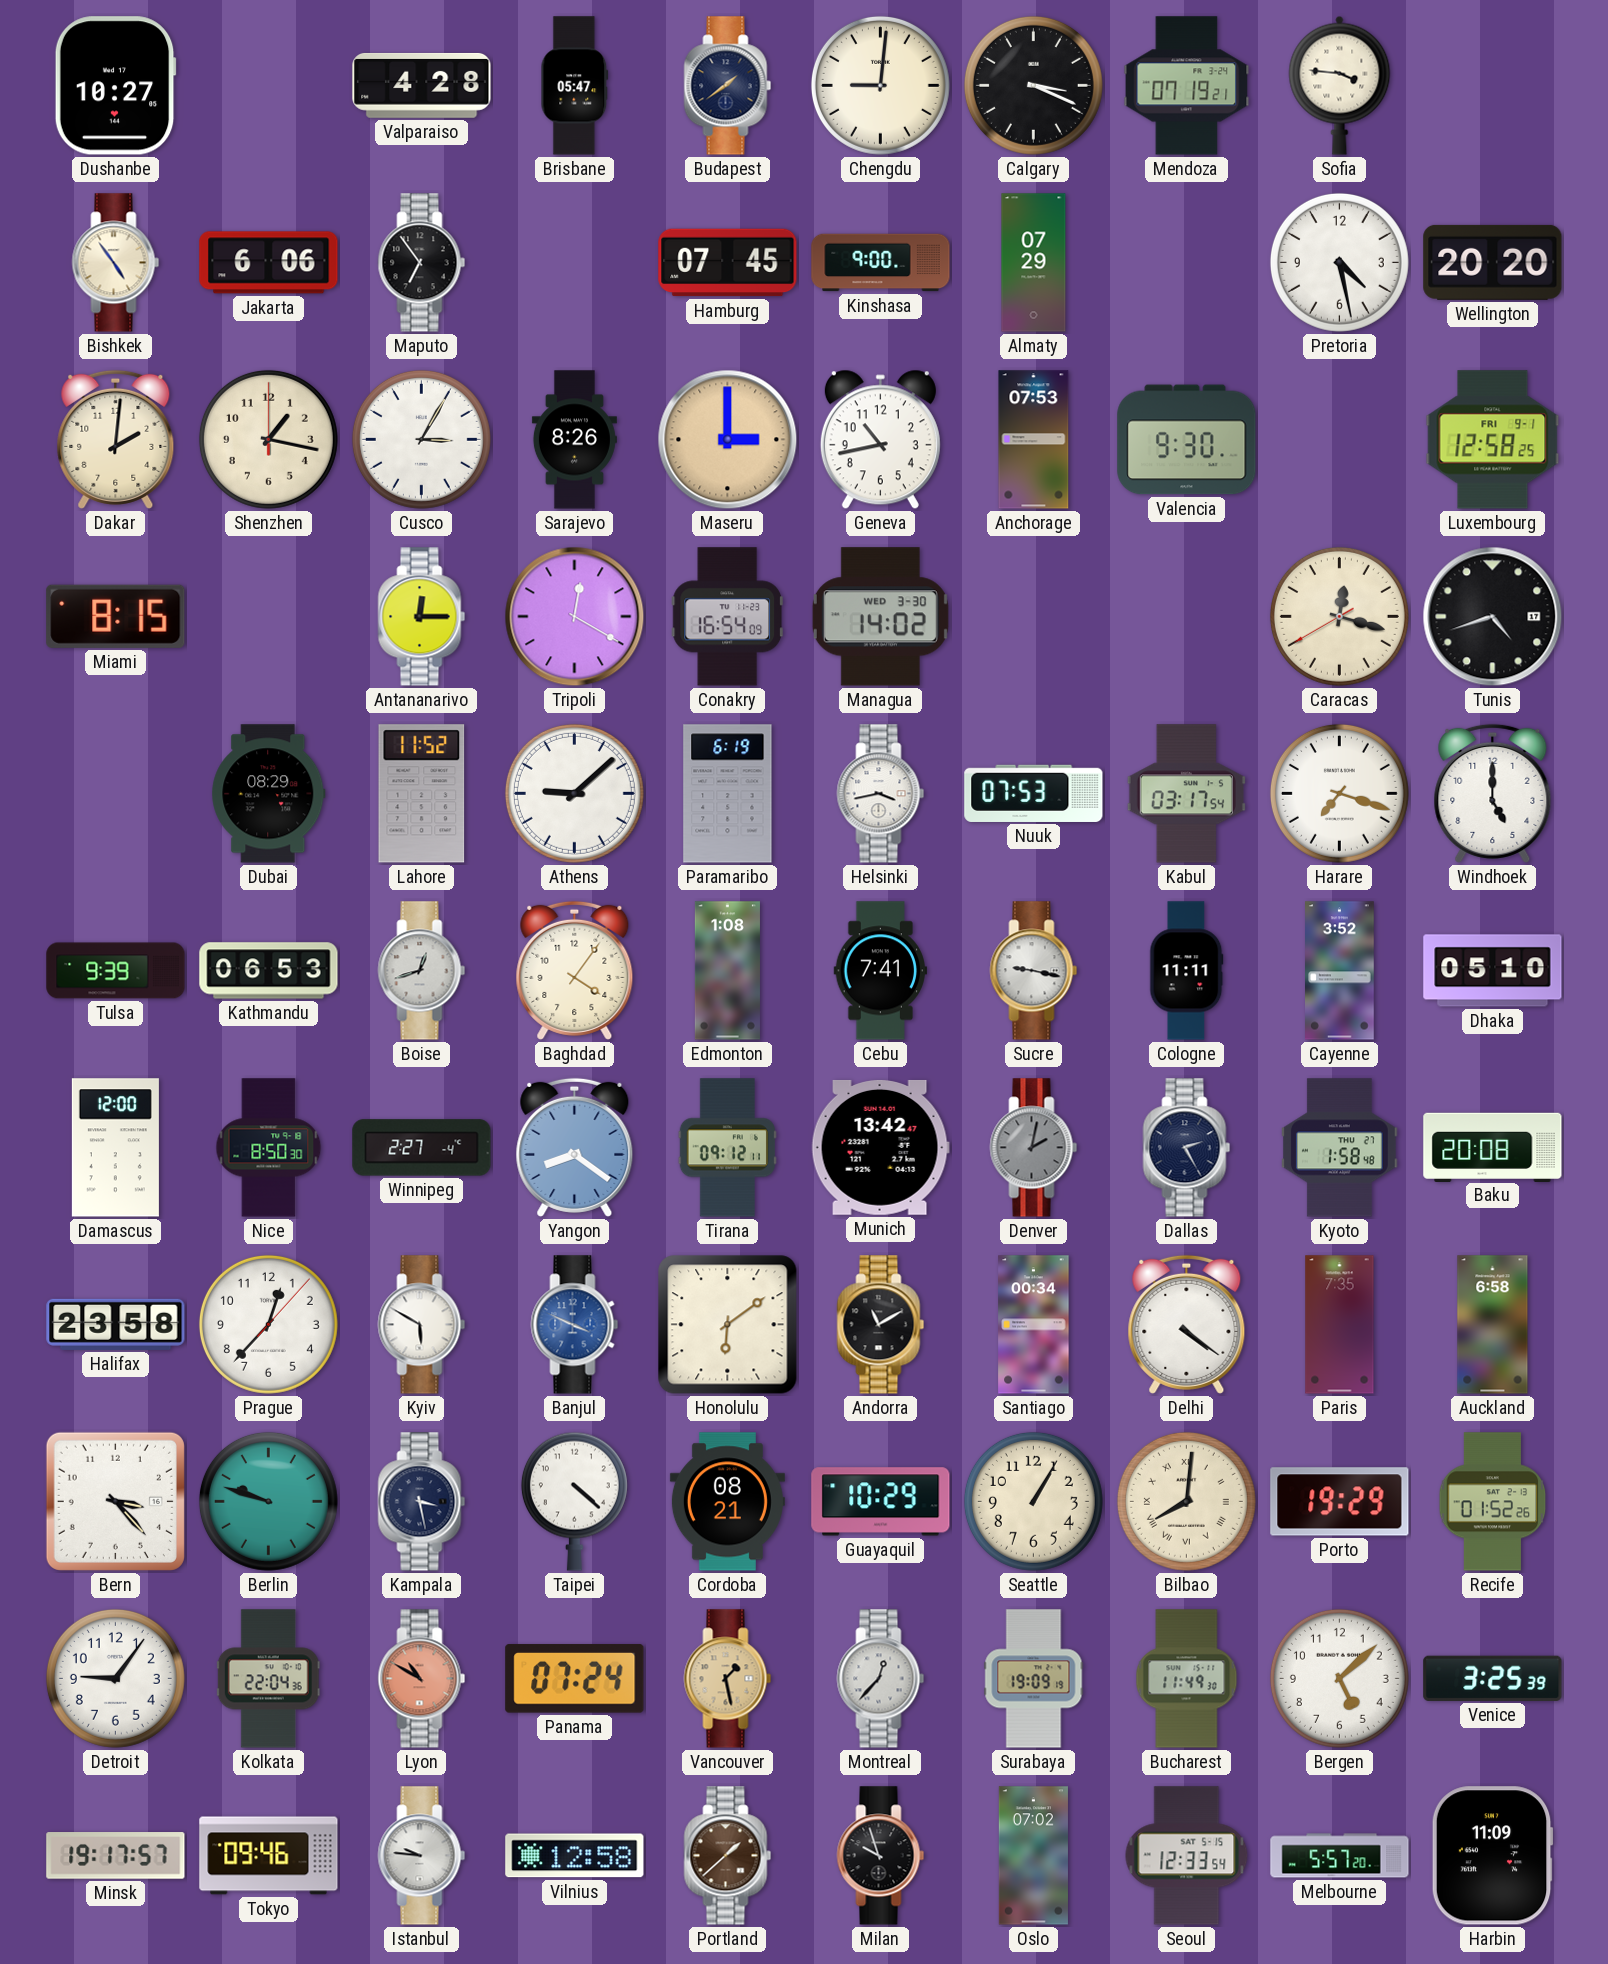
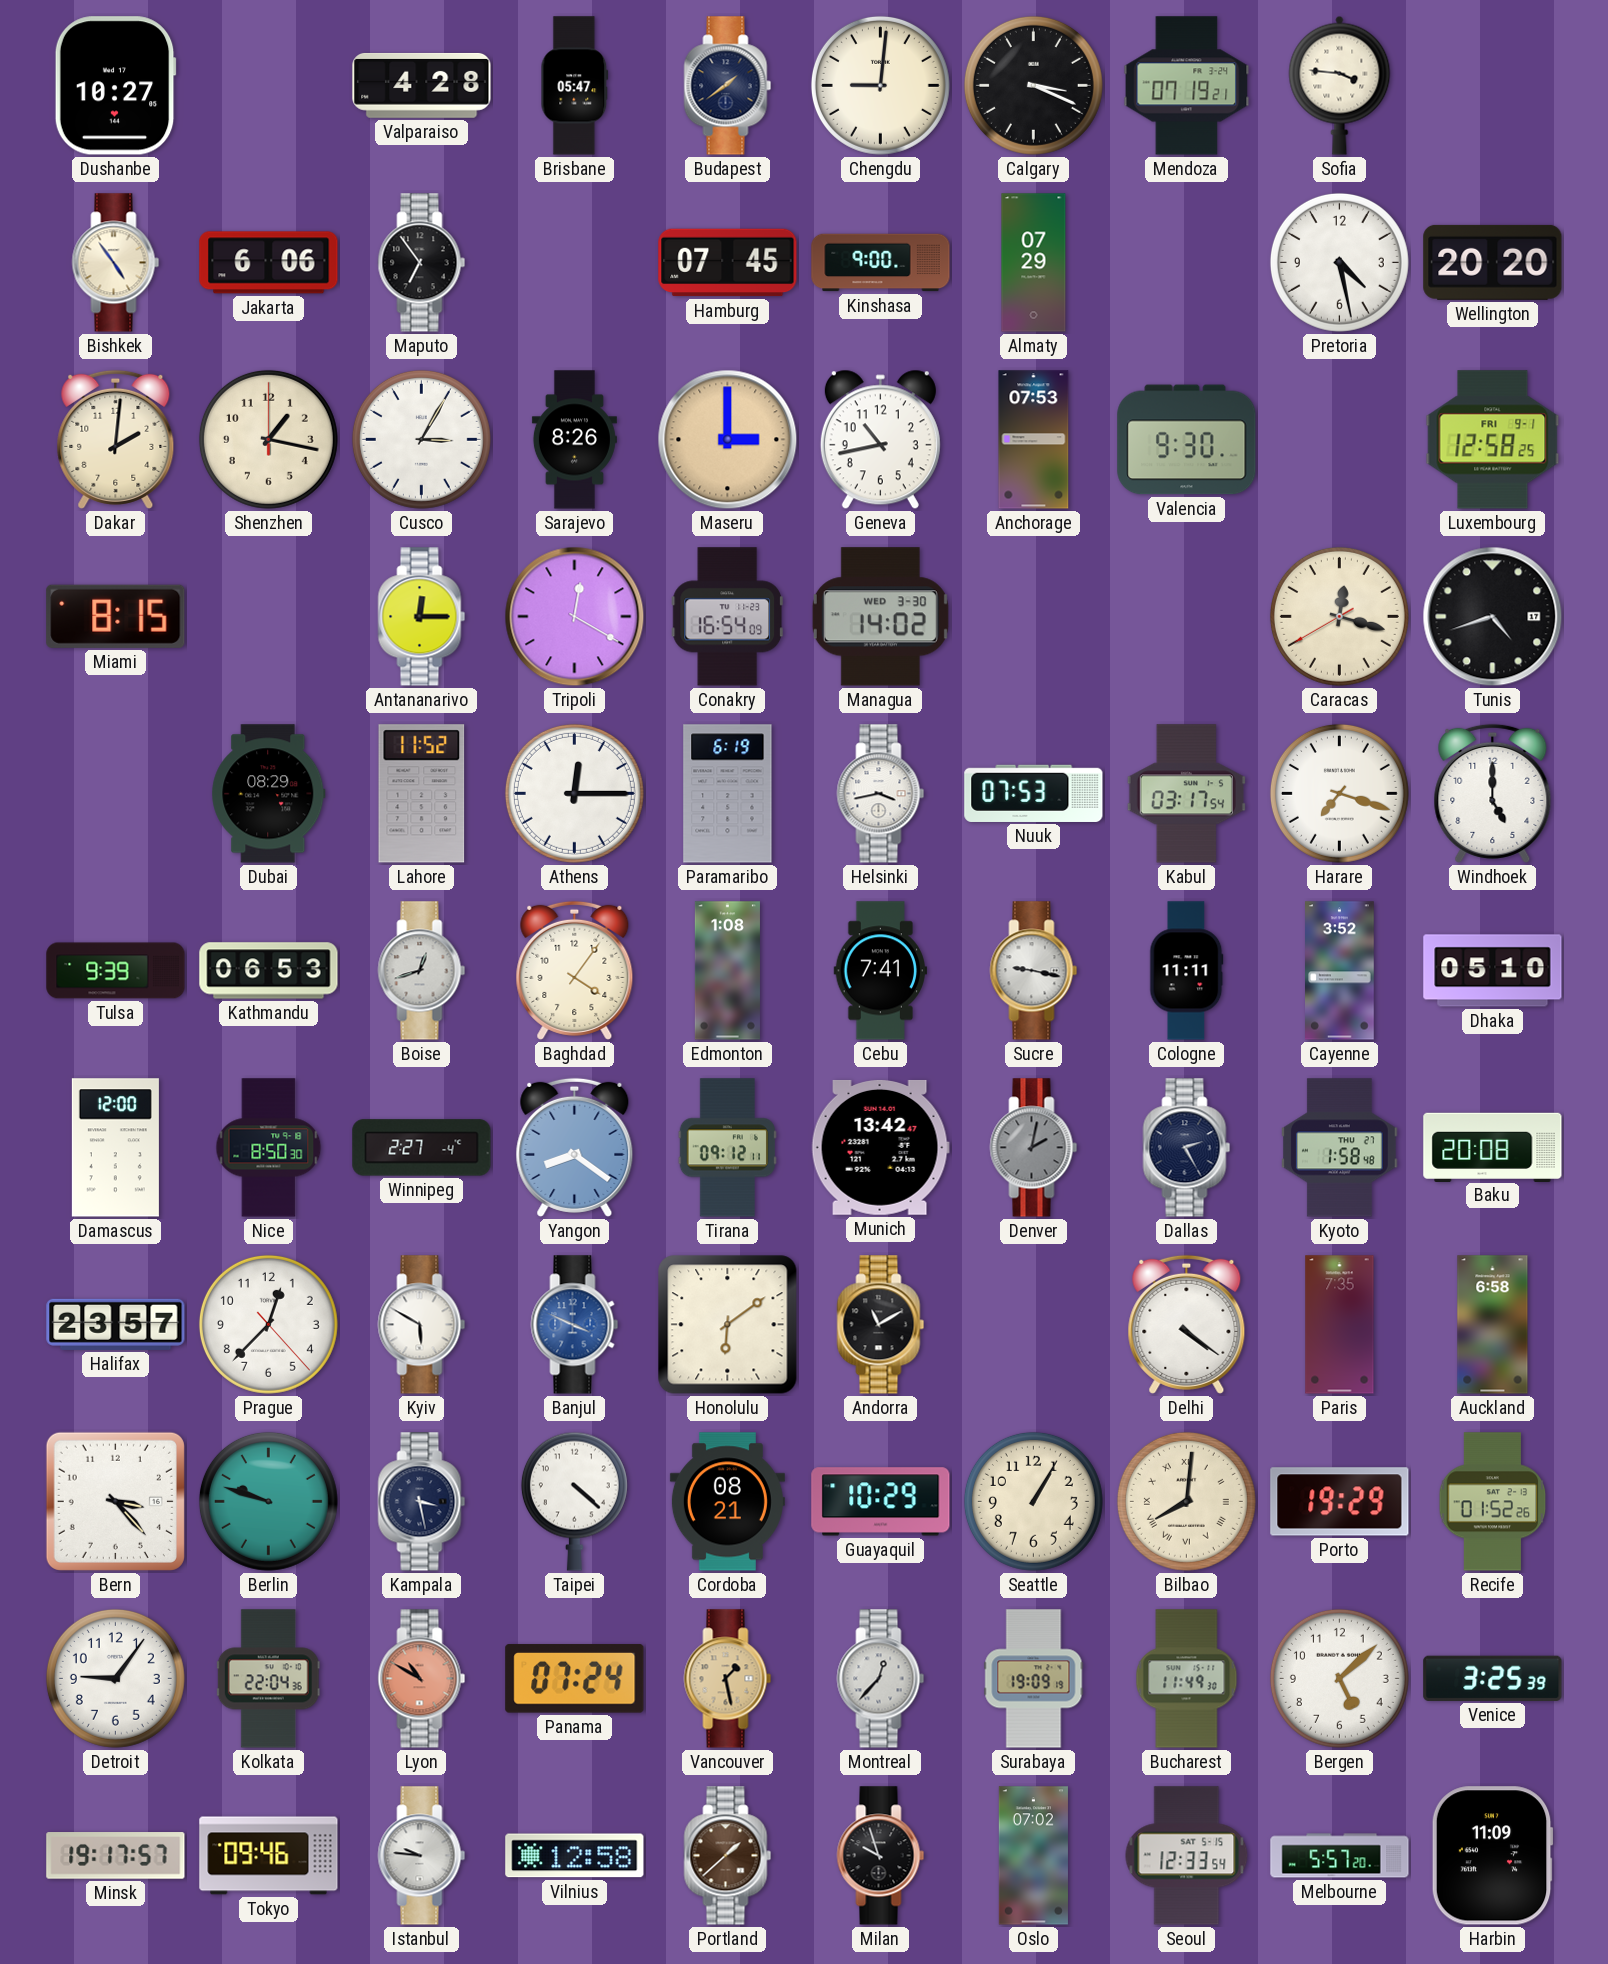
Athens: 9:08 -> 12:15 (574, 793)
Halifax: 23:58 -> 23:57 (116, 1324)
Prague: 12:37:07 -> 12:37:23 (268, 1324)
Santiago: 00:34 -> none (1034, 1325)
